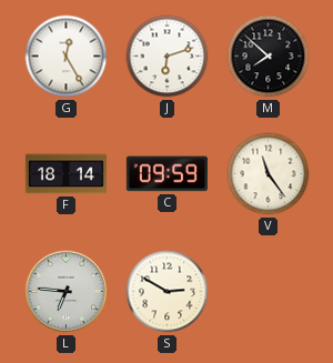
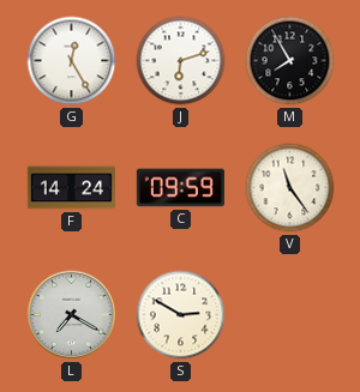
M: 7:52 -> 7:55 (290, 61)
F: 18:14 -> 14:24 (71, 188)
L: 6:46 -> 7:20 (72, 315)
